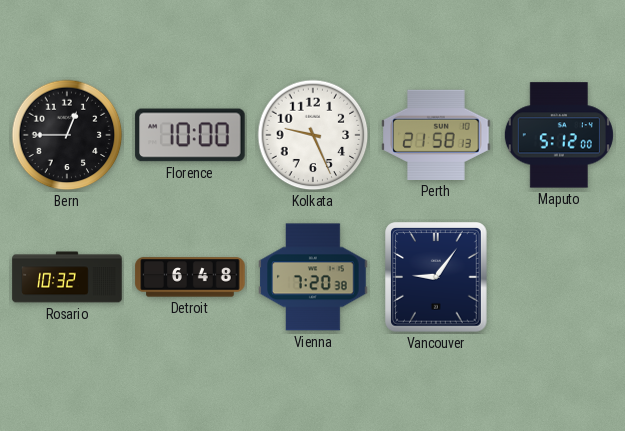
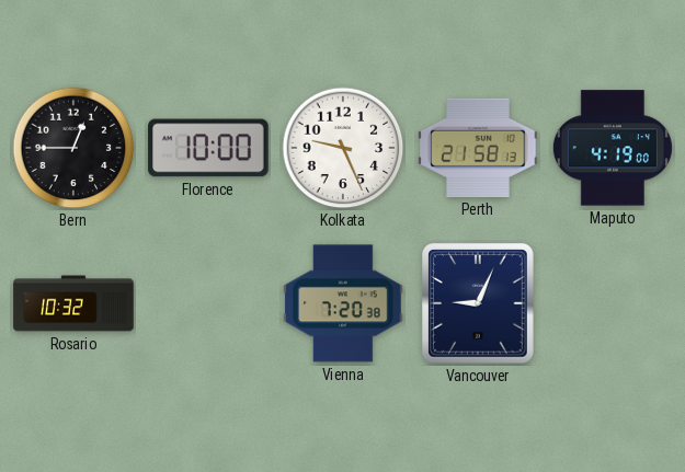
Maputo: 5:12 -> 4:19 (613, 148)
Detroit: 6:48 -> none (190, 277)
Vancouver: 9:06 -> 9:04 (478, 303)
